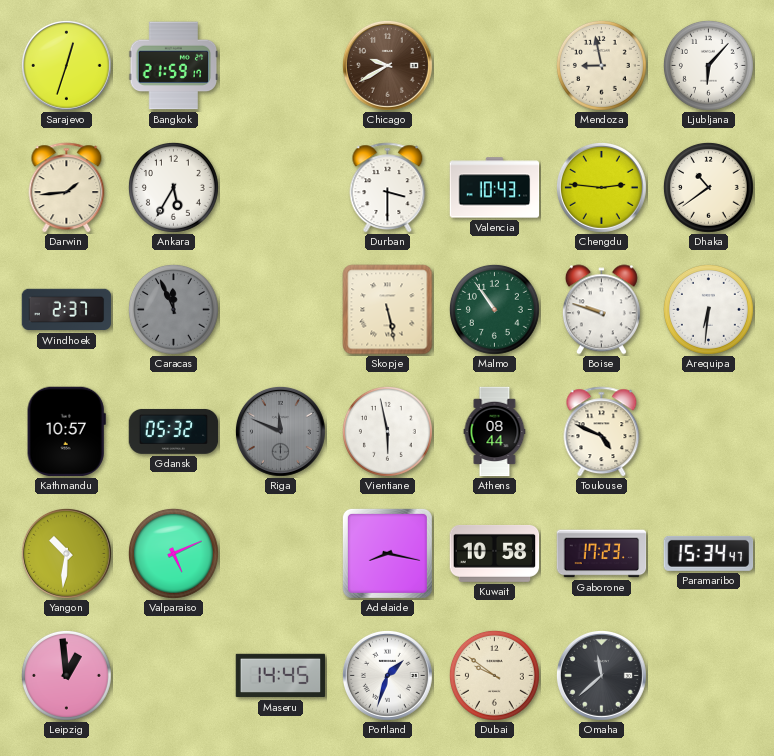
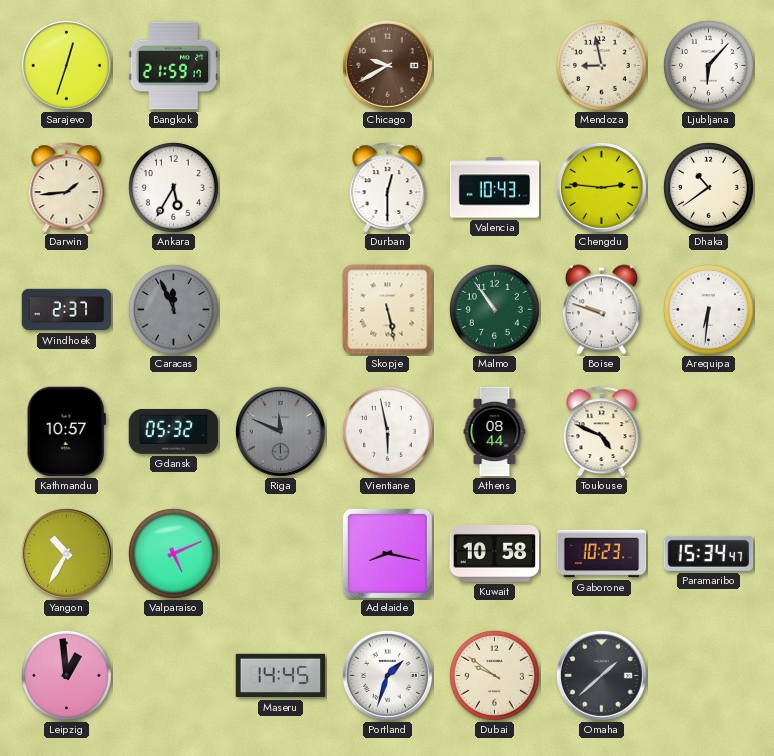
Durban: 3:30 -> 12:30 (388, 188)
Yangon: 10:31 -> 10:35 (66, 553)
Gaborone: 17:23 -> 10:23 (602, 554)
Omaha: 11:38 -> 1:38 (601, 675)
